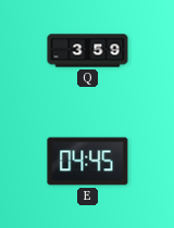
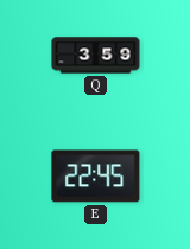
E: 04:45 -> 22:45 (96, 177)
